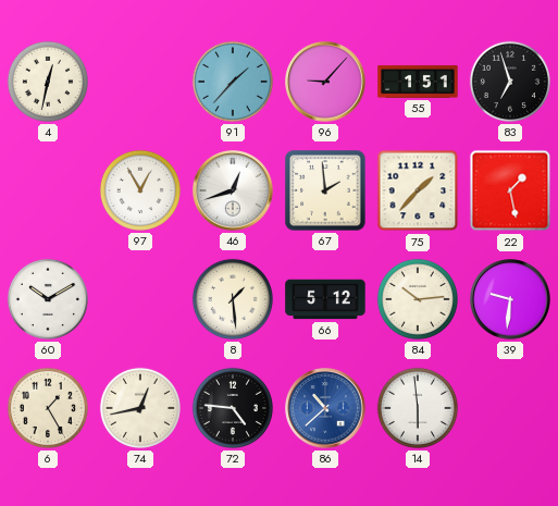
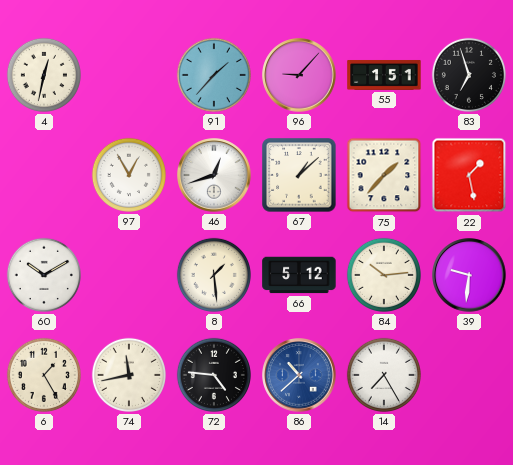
67: 1:59 -> 1:08 (299, 175)
74: 12:43 -> 11:43 (129, 375)
14: 5:59 -> 7:25 (384, 375)
